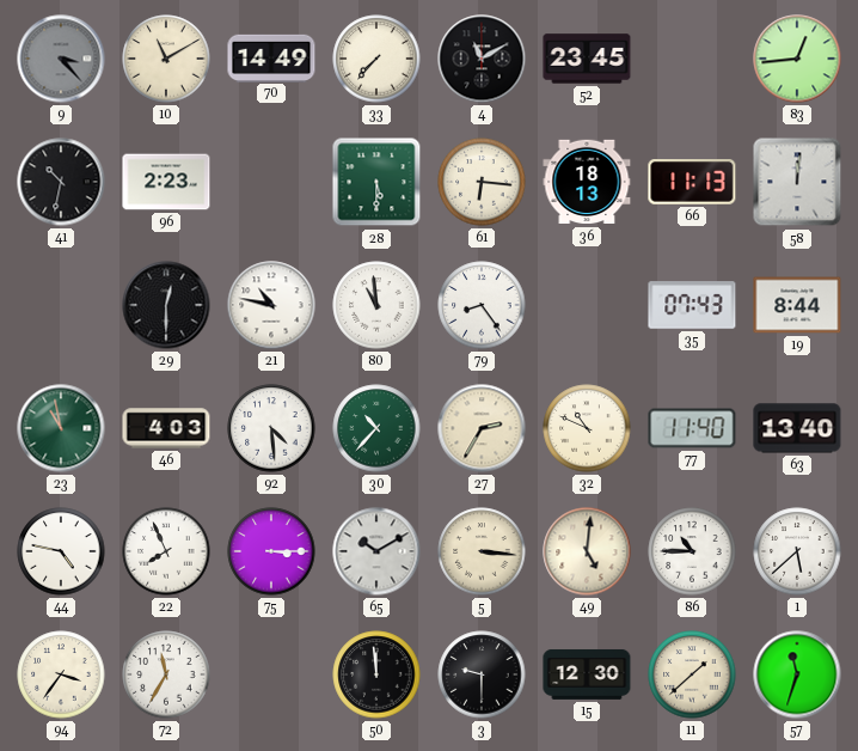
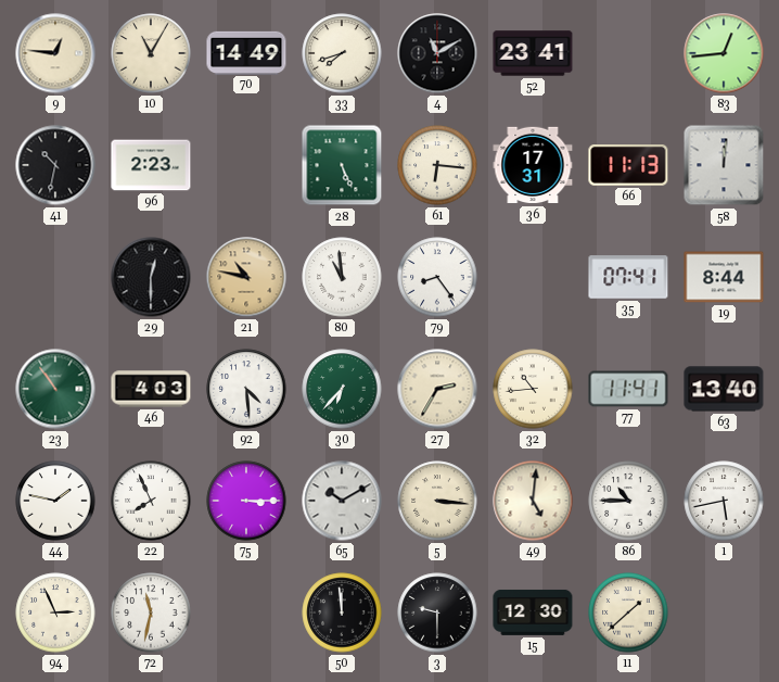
9: 3:23 -> 12:46 (55, 53)
9 dial: grey -> cream (55, 53)
10: 11:10 -> 11:05 (151, 53)
33: 7:37 -> 7:42 (342, 53)
52: 23:45 -> 23:41 (533, 53)
28: 5:30 -> 5:26 (342, 165)
36: 18:13 -> 17:31 (533, 165)
21 dial: white -> champagne (246, 277)
35: 07:43 -> 07:41 (628, 277)
23: 10:58 -> 10:54 (55, 389)
30: 10:37 -> 6:37 (342, 389)
32: 10:49 -> 10:44 (533, 389)
77: 11:40 -> 11:41 (628, 389)
44: 4:47 -> 1:47 (55, 501)
1: 5:38 -> 5:43 (724, 501)
94: 3:36 -> 2:56 (55, 612)
72: 11:35 -> 11:32 (151, 612)
57: 11:33 -> none (797, 674)
